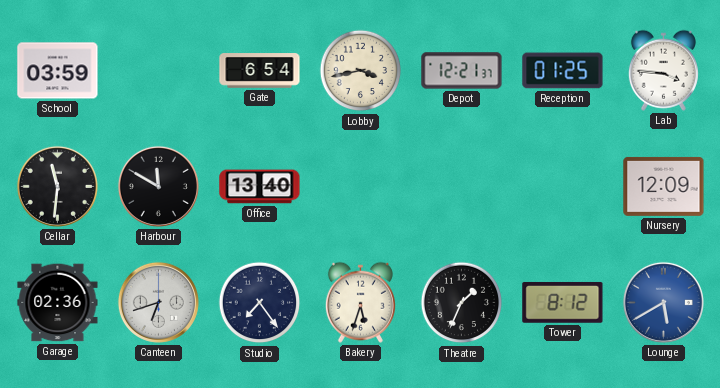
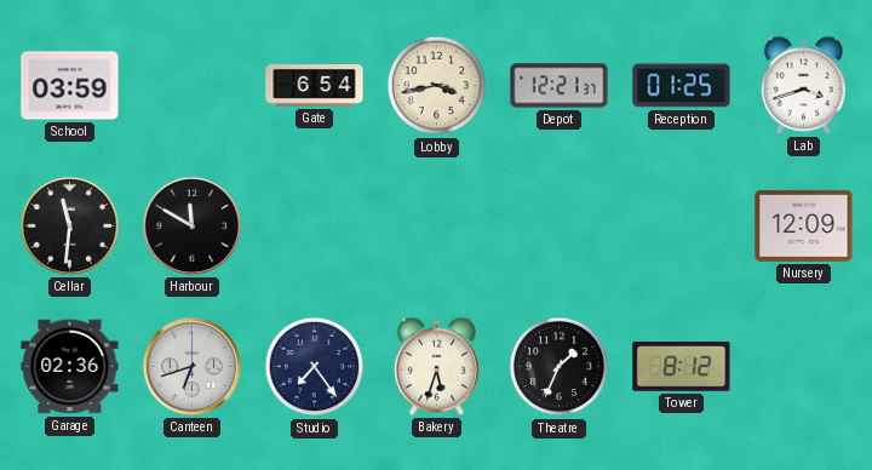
Lab: 3:46 -> 3:42 (803, 85)
Office: 13:40 -> none (260, 187)
Lounge: 5:40 -> none (663, 302)
